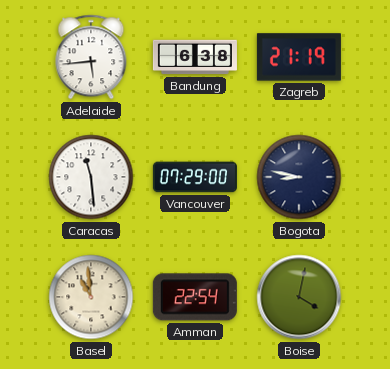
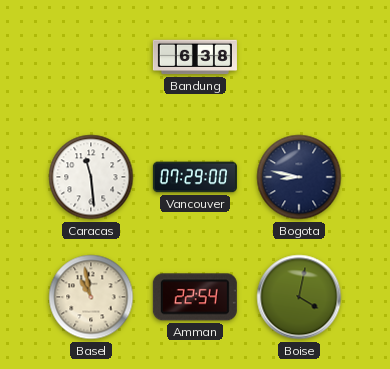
Adelaide: 5:44 -> none (91, 57)
Zagreb: 21:19 -> none (299, 57)
Basel: 10:59 -> 10:58 (91, 297)
